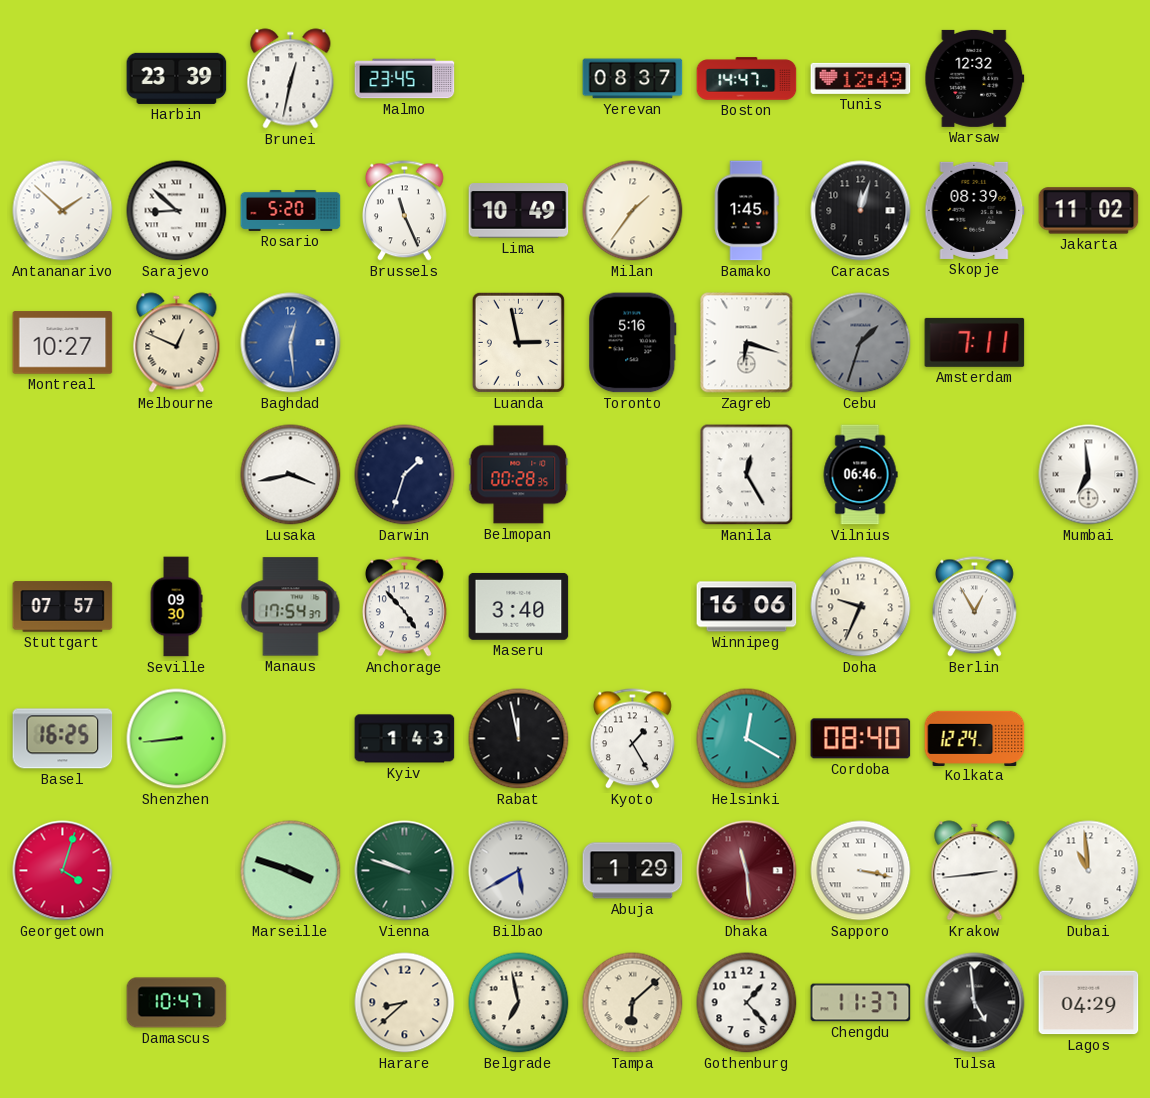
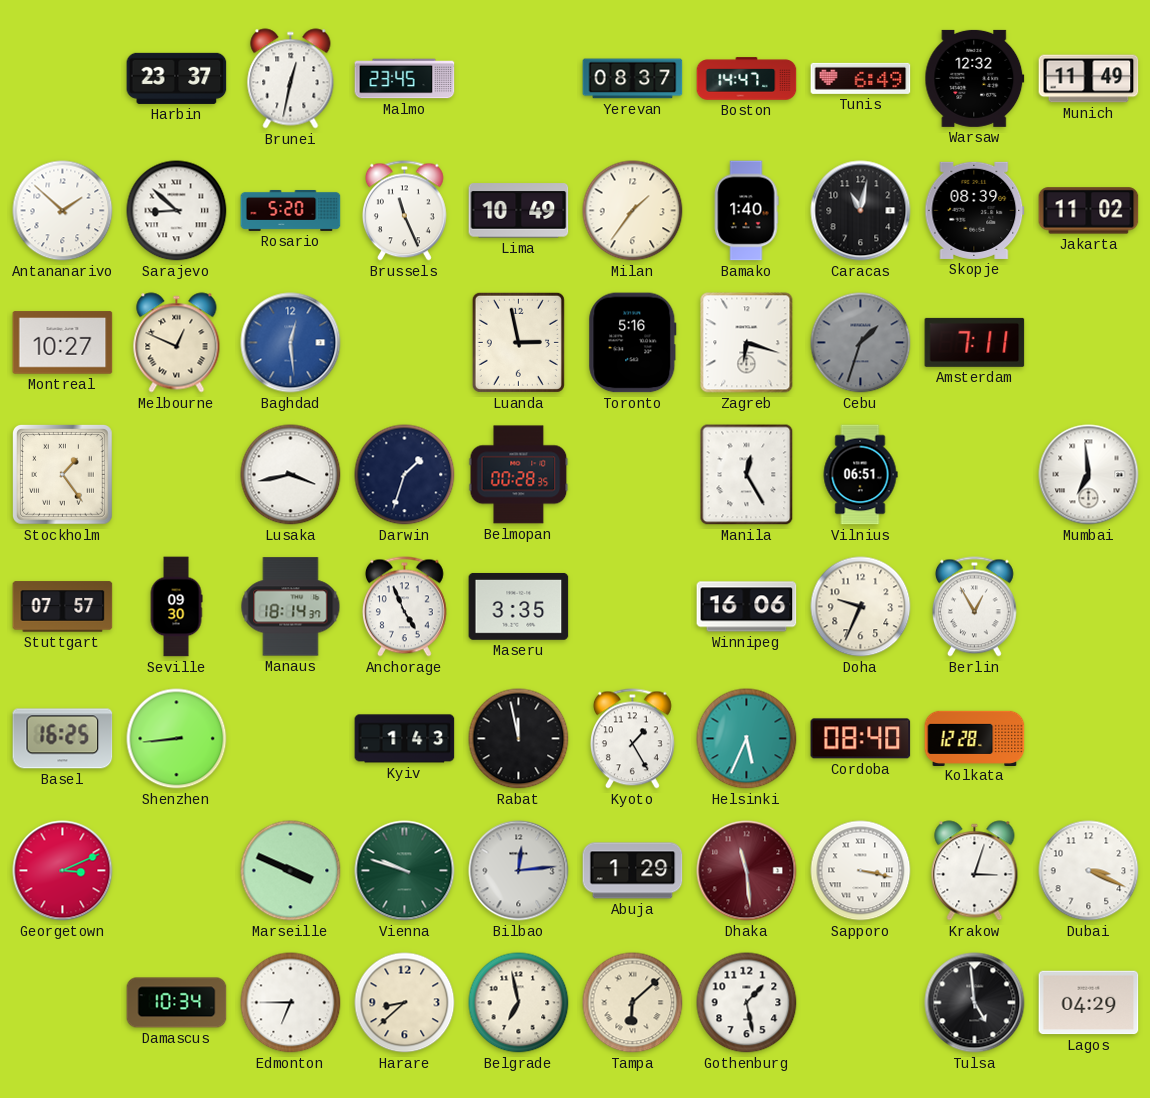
Harbin: 23:39 -> 23:37 (177, 78)
Tunis: 12:49 -> 6:49 (861, 78)
Munich: none -> 11:49 (1089, 79)
Bamako: 1:45 -> 1:40 (746, 211)
Caracas: 12:03 -> 11:02 (861, 211)
Stockholm: none -> 1:24 (63, 475)
Vilnius: 06:46 -> 06:51 (860, 475)
Manaus: 17:54 -> 18:14 (291, 607)
Anchorage: 4:53 -> 4:56 (404, 607)
Maseru: 3:40 -> 3:35 (519, 606)
Helsinki: 12:20 -> 5:34 (747, 739)
Kolkata: 12:24 -> 12:28 (975, 738)
Georgetown: 4:03 -> 3:11 (63, 871)
Marseille: 3:48 -> 3:49 (291, 871)
Bilbao: 5:40 -> 12:14 (519, 871)
Krakow: 2:44 -> 3:03 (975, 871)
Dubai: 10:59 -> 3:19 (1089, 871)
Damascus: 10:47 -> 10:34 (177, 1003)
Edmonton: none -> 6:45 (291, 1003)
Gothenburg: 1:23 -> 1:28 (747, 1003)
Chengdu: 11:37 -> none (861, 1003)
